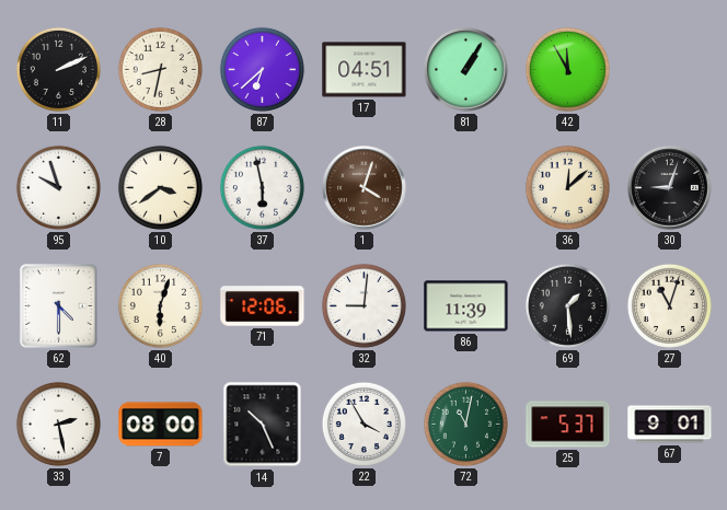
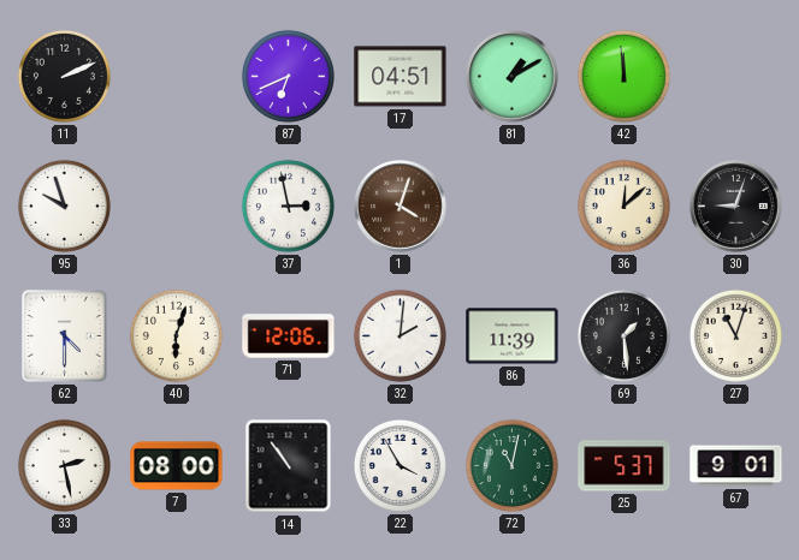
28: 8:32 -> none (160, 69)
87: 6:38 -> 6:41 (288, 76)
81: 1:05 -> 1:10 (513, 77)
42: 11:55 -> 11:59 (623, 76)
10: 3:39 -> none (160, 187)
37: 5:58 -> 2:58 (288, 205)
32: 9:01 -> 2:01 (399, 335)
14: 10:26 -> 10:54 (289, 466)
